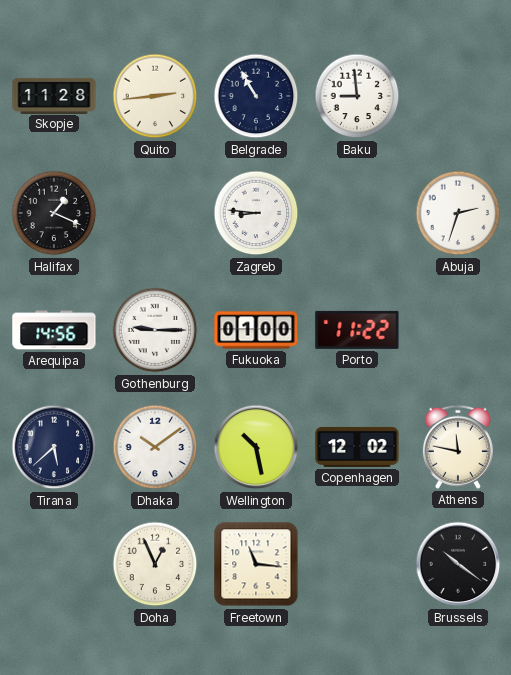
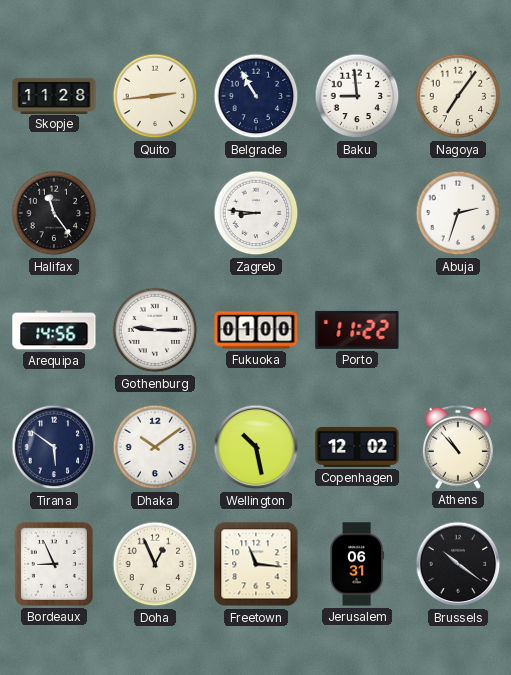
Nagoya: none -> 7:06 (458, 96)
Halifax: 1:19 -> 11:24 (54, 213)
Tirana: 5:38 -> 5:51 (54, 447)
Athens: 11:47 -> 10:53 (458, 447)
Bordeaux: none -> 8:56 (54, 564)
Jerusalem: none -> 06:31 (357, 564)
